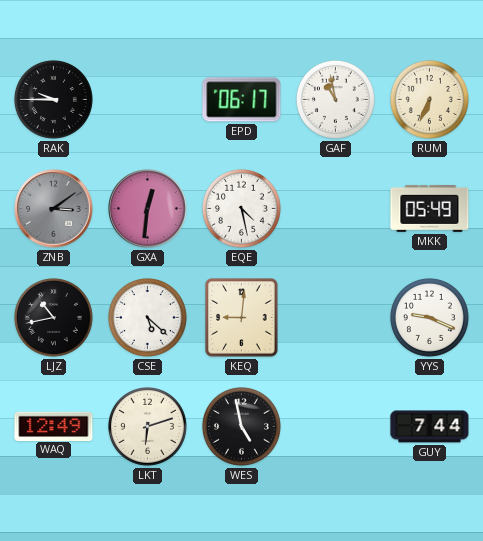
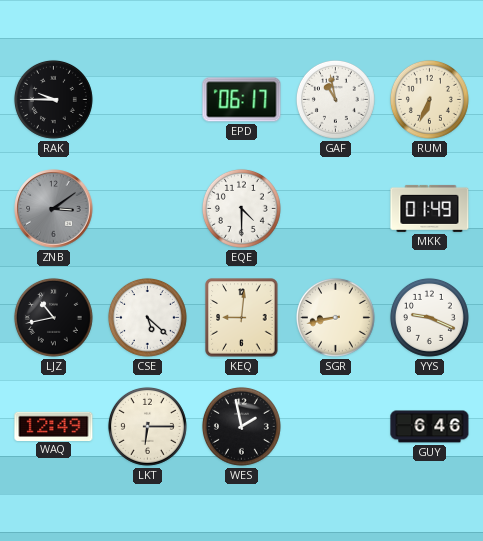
GXA: 12:31 -> none (148, 209)
EQE: 4:28 -> 4:30 (241, 208)
MKK: 05:49 -> 01:49 (430, 208)
SGR: none -> 8:43 (335, 317)
LKT: 6:12 -> 6:15 (147, 426)
WES: 4:58 -> 1:58 (241, 426)
GUY: 7:44 -> 6:46 (430, 427)
